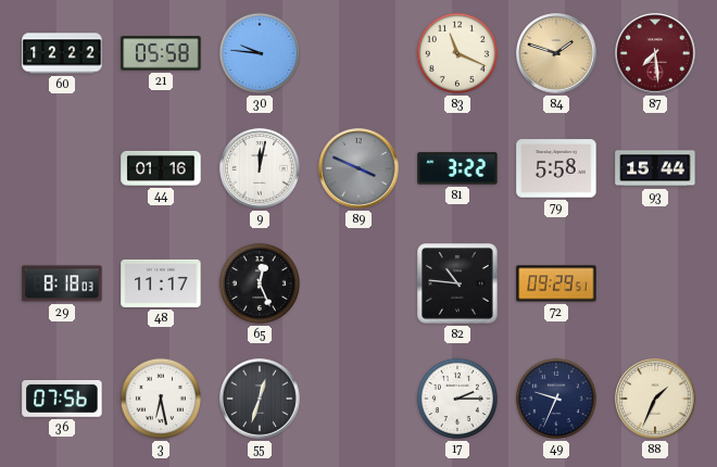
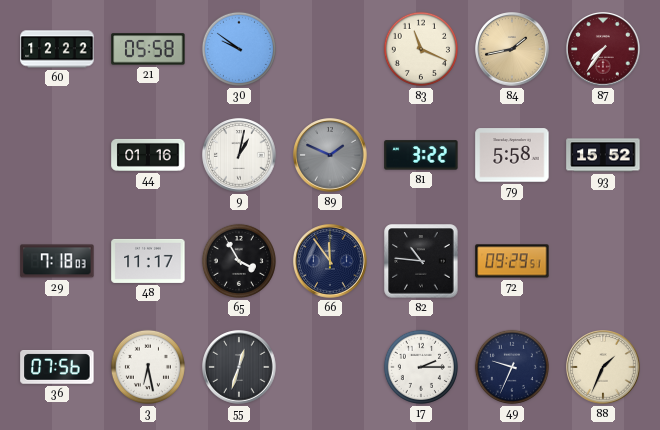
30: 9:46 -> 9:51 (239, 49)
84: 1:48 -> 1:43 (512, 49)
87: 7:29 -> 7:36 (603, 49)
9: 12:02 -> 1:02 (239, 155)
89: 3:49 -> 1:49 (330, 155)
93: 15:44 -> 15:52 (603, 155)
29: 8:18 -> 7:18 (57, 261)
65: 12:26 -> 3:55 (239, 261)
66: none -> 11:54 (330, 261)
